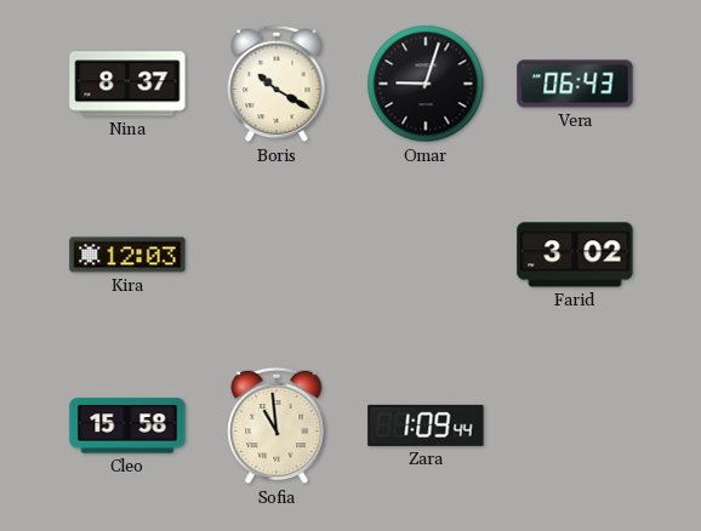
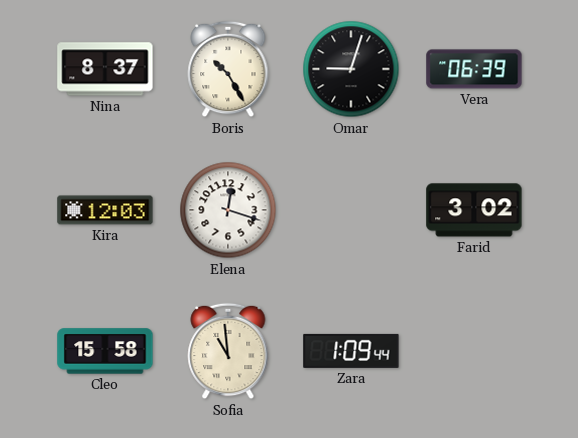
Boris: 10:20 -> 10:25 (228, 69)
Vera: 06:43 -> 06:39 (474, 69)
Elena: none -> 12:18 (228, 210)
